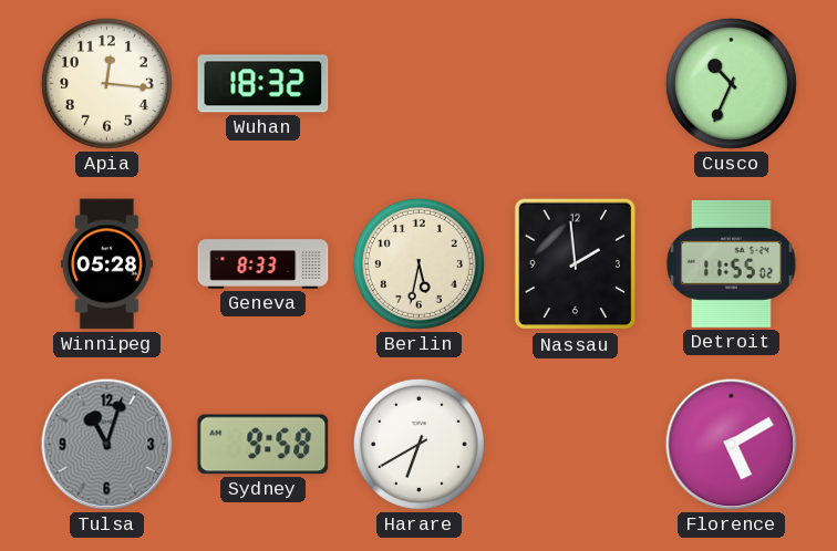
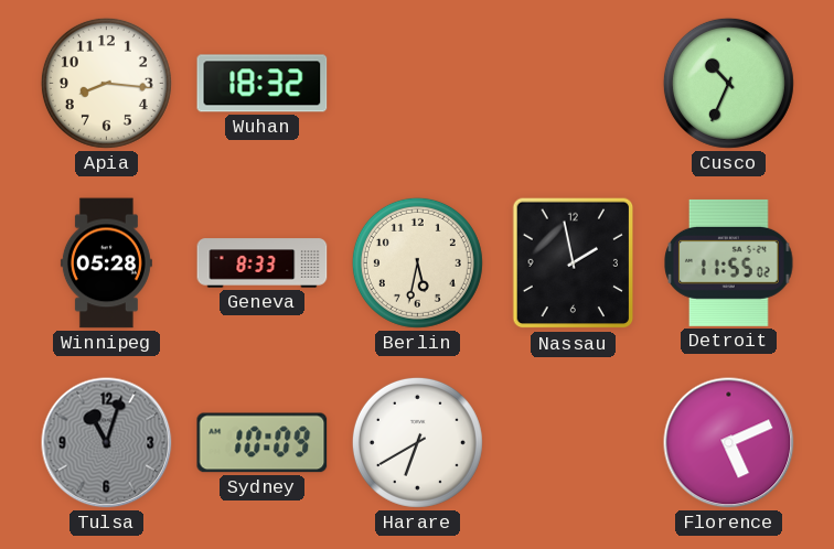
Apia: 12:16 -> 8:16 (106, 83)
Nassau: 1:59 -> 1:58 (574, 263)
Sydney: 9:58 -> 10:09 (263, 443)
Florence: 5:10 -> 5:11 (729, 443)
